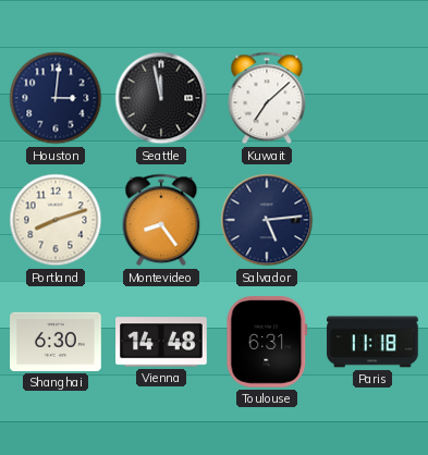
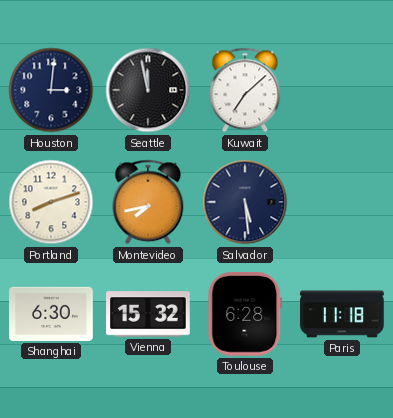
Montevideo: 8:24 -> 7:43 (148, 202)
Salvador: 5:14 -> 5:29 (245, 202)
Vienna: 14:48 -> 15:32 (148, 314)
Toulouse: 6:31 -> 6:28 (245, 314)
